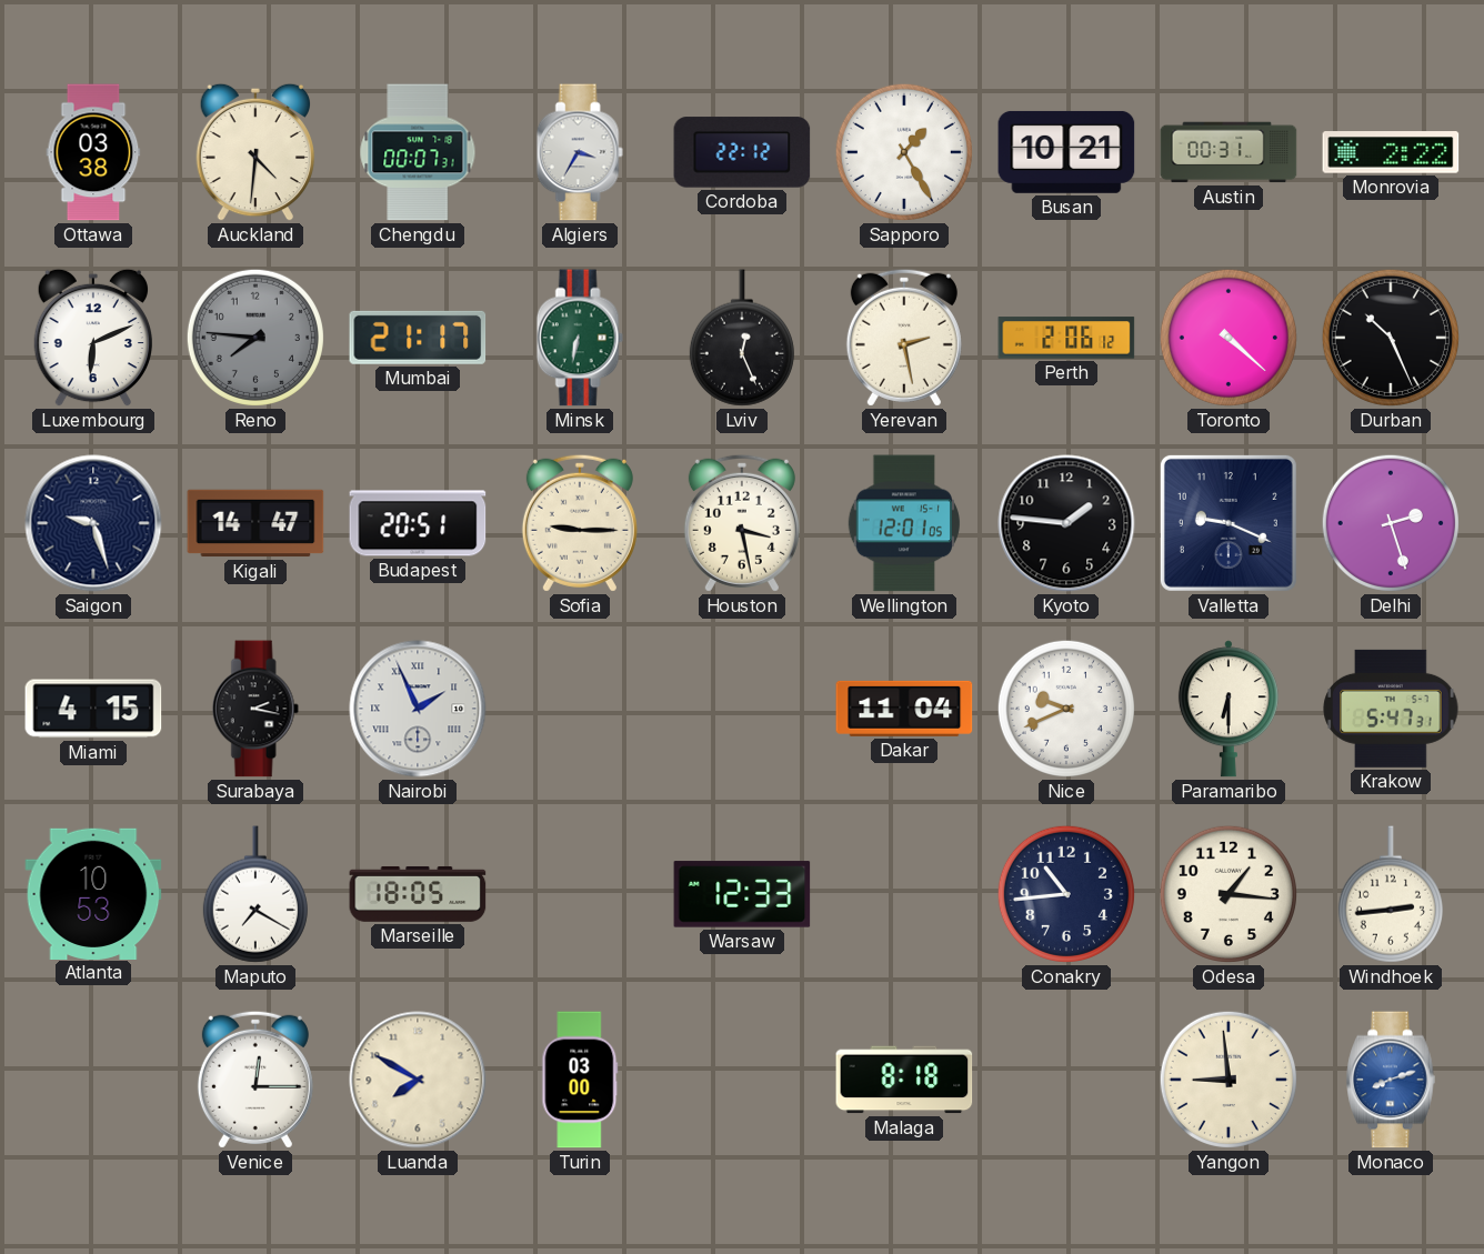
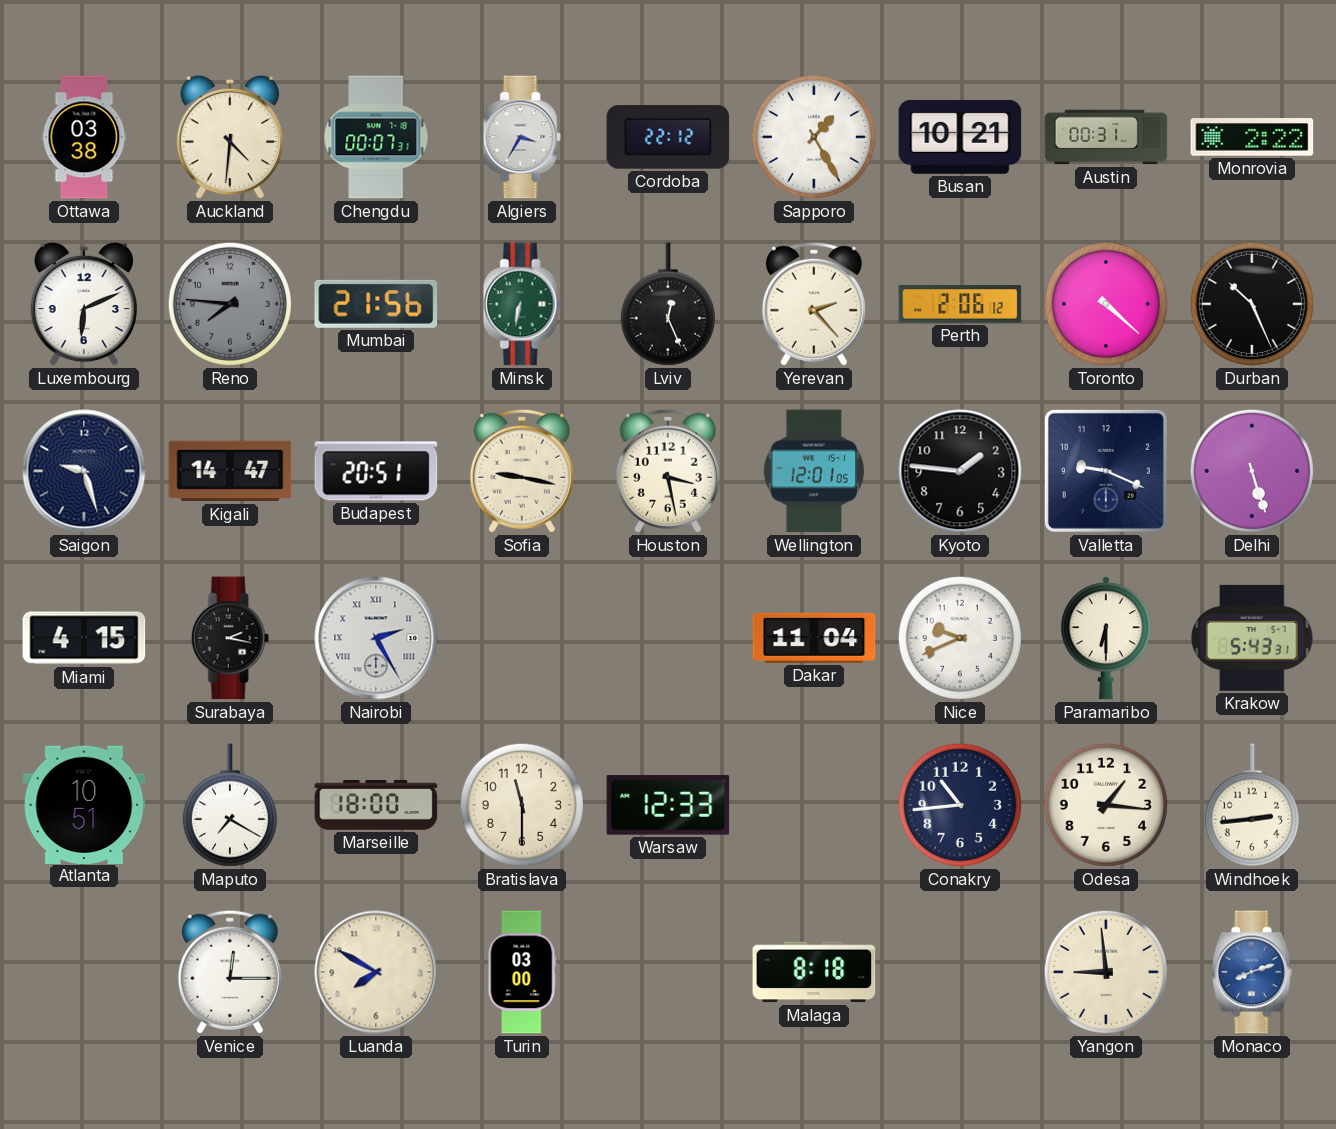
Mumbai: 21:17 -> 21:56 (376, 304)
Yerevan: 2:28 -> 2:23 (814, 304)
Sofia: 9:15 -> 9:17 (522, 471)
Delhi: 2:27 -> 5:27 (1252, 471)
Nairobi: 1:56 -> 2:25 (376, 638)
Krakow: 5:47 -> 5:43 (1252, 638)
Atlanta: 10:53 -> 10:51 (84, 804)
Marseille: 18:05 -> 18:00 (376, 805)
Bratislava: none -> 11:30 (522, 805)
